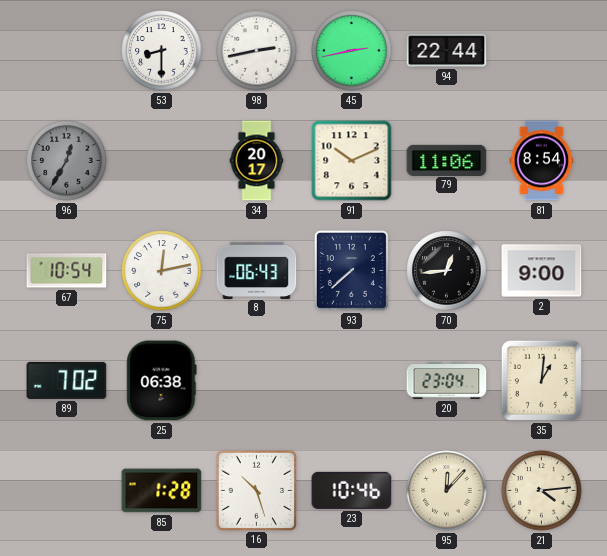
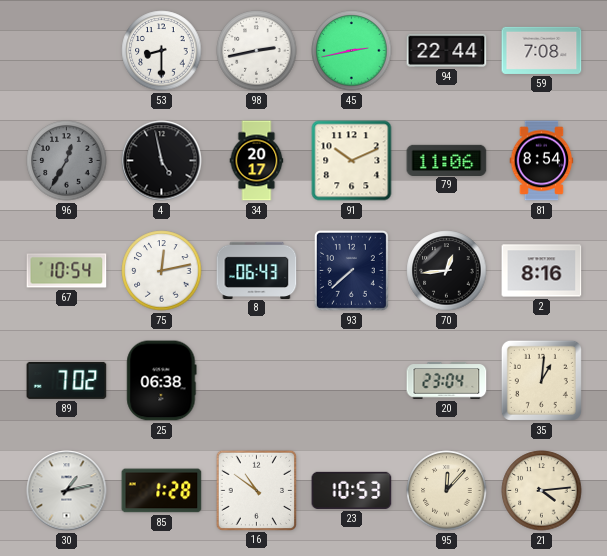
59: none -> 7:08 (542, 50)
4: none -> 4:58 (162, 161)
2: 9:00 -> 8:16 (542, 271)
30: none -> 1:13 (67, 491)
16: 10:27 -> 10:51 (256, 490)
23: 10:46 -> 10:53 (352, 490)
